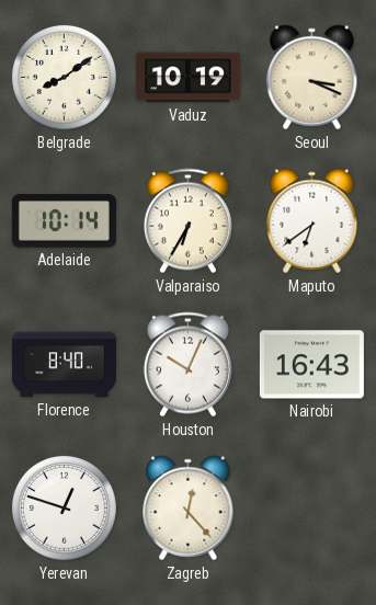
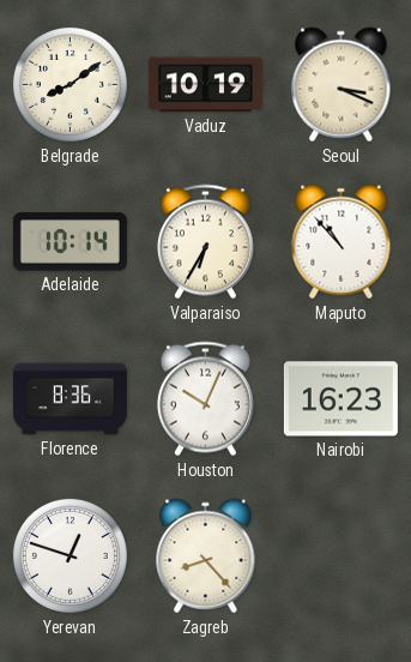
Maputo: 6:39 -> 10:53 (342, 242)
Florence: 8:40 -> 8:36 (69, 399)
Nairobi: 16:43 -> 16:23 (340, 399)
Zagreb: 12:23 -> 8:23 (206, 556)
